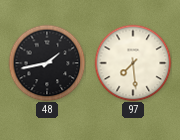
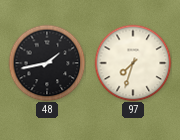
97: 7:29 -> 7:33 (133, 63)
